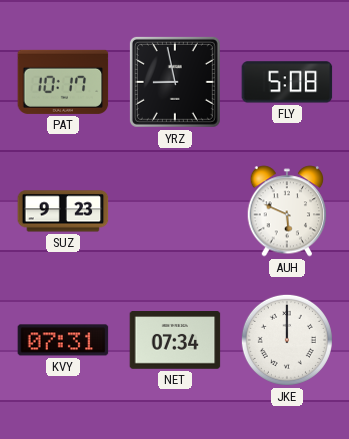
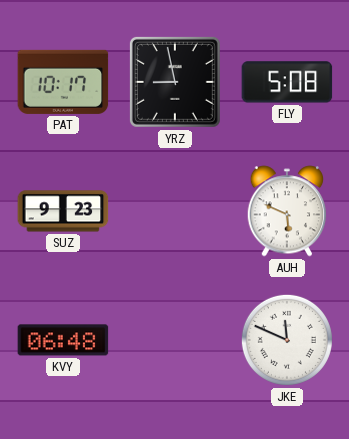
KVY: 07:31 -> 06:48 (63, 340)
NET: 07:34 -> none (175, 340)
JKE: 12:00 -> 11:49 (287, 340)
